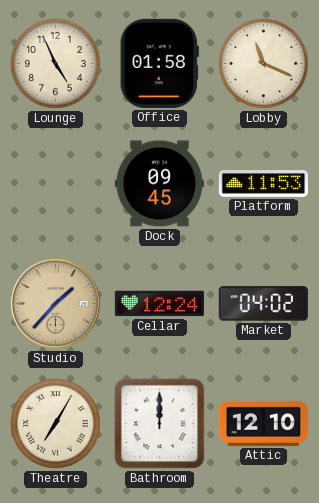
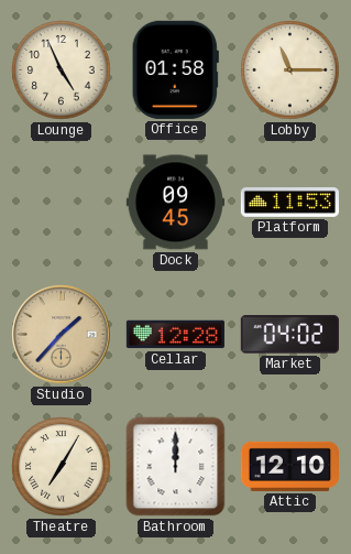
Lobby: 11:19 -> 11:15 (290, 70)
Cellar: 12:24 -> 12:28 (175, 335)
